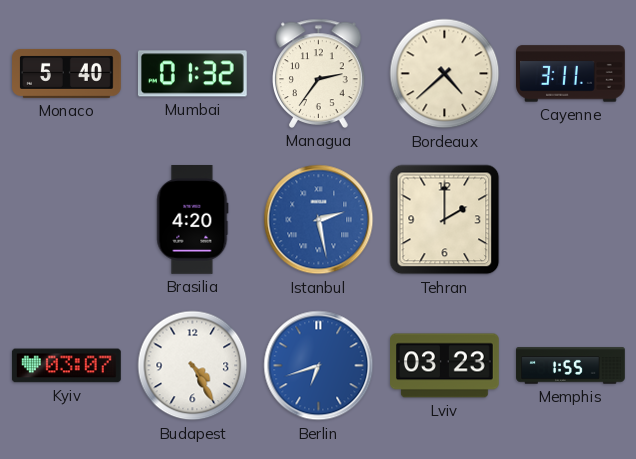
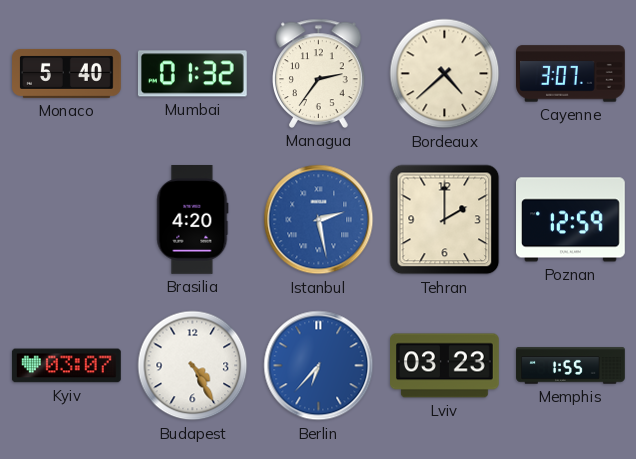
Cayenne: 3:11 -> 3:07 (571, 74)
Poznan: none -> 12:59 (571, 220)
Berlin: 6:42 -> 6:37 (319, 366)
